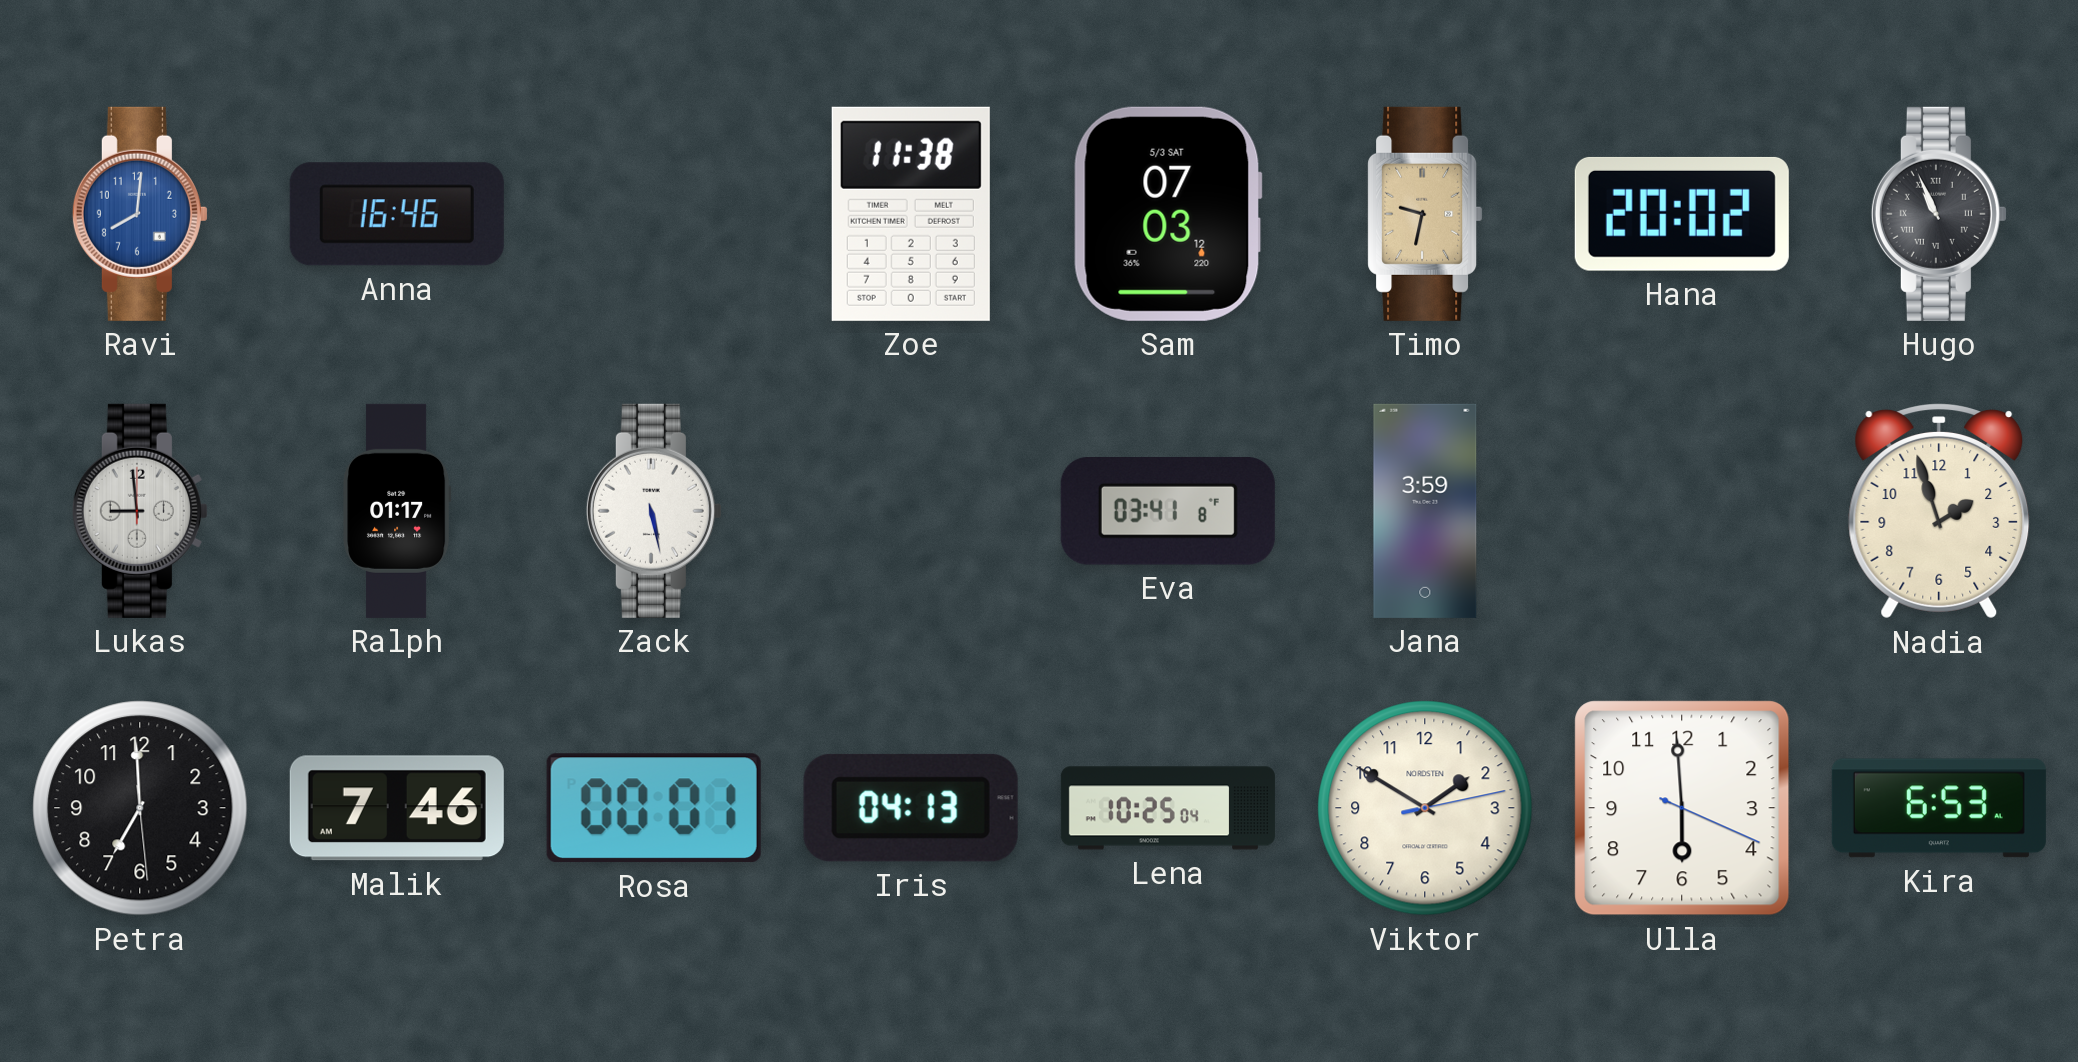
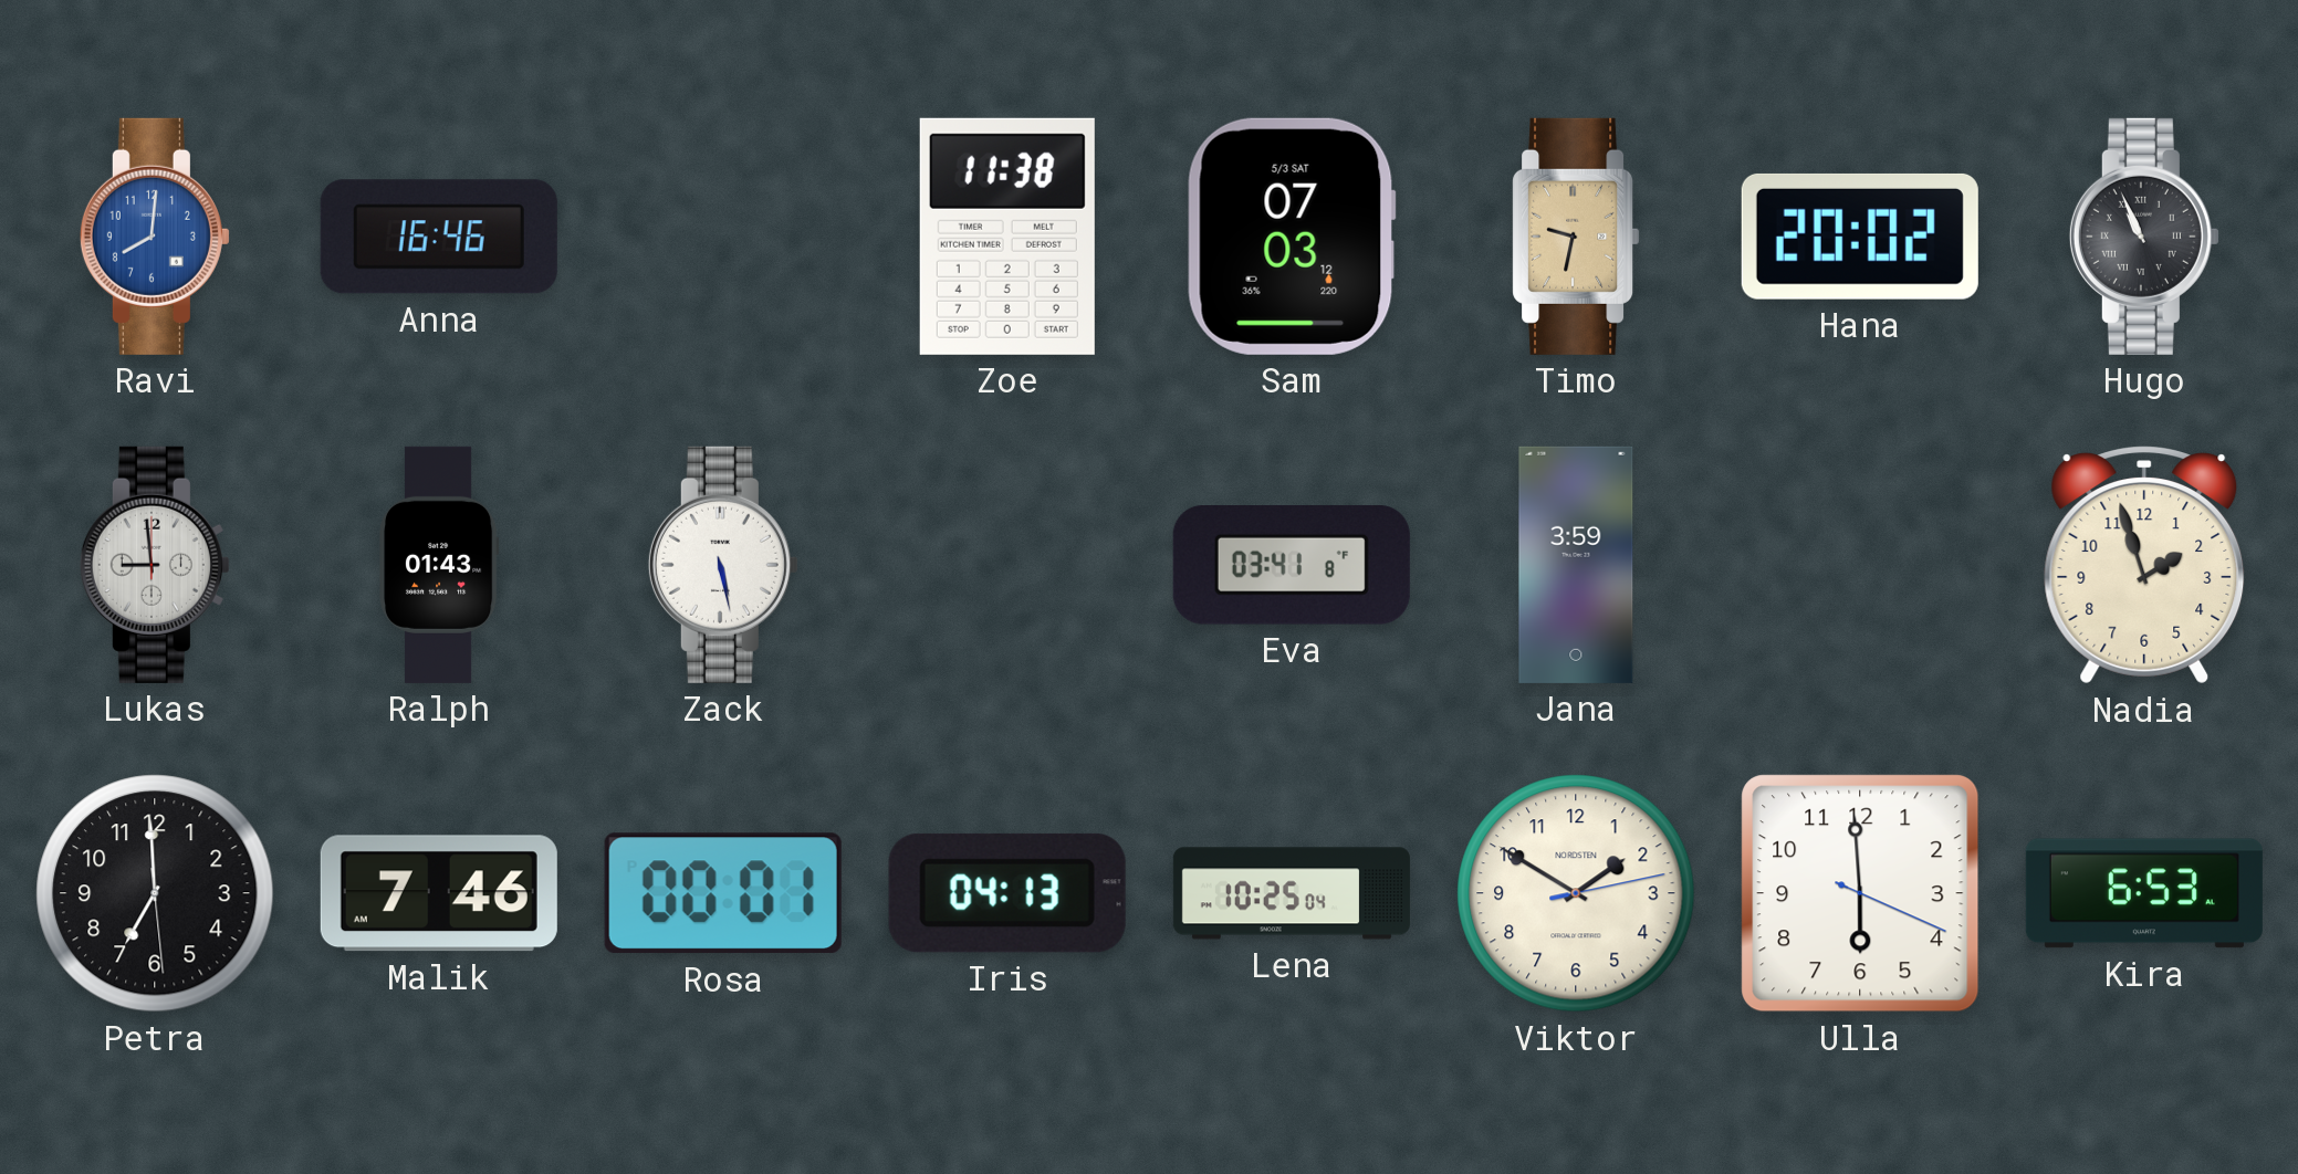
Ralph: 01:17 -> 01:43 (439, 565)
